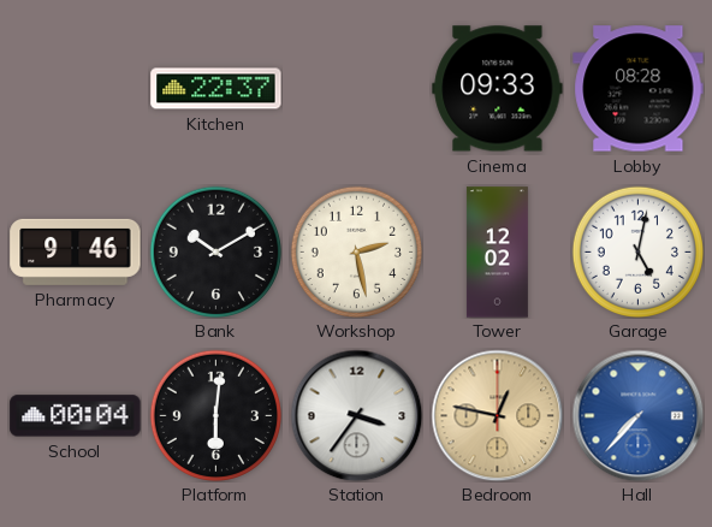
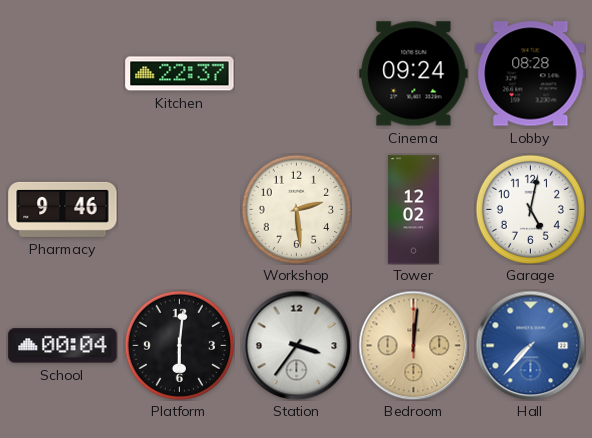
Cinema: 09:33 -> 09:24 (414, 74)
Bank: 10:10 -> none (215, 251)
Workshop: 2:28 -> 2:29 (296, 209)
Bedroom: 12:47 -> 12:01 (413, 345)
